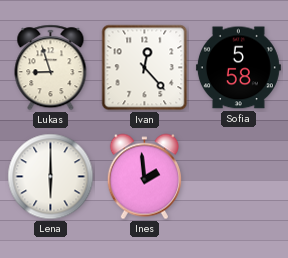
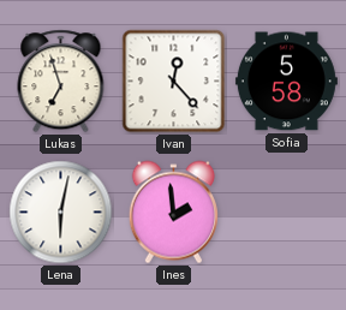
Lukas: 8:57 -> 6:57 (61, 82)
Lena: 6:00 -> 6:02 (61, 213)
